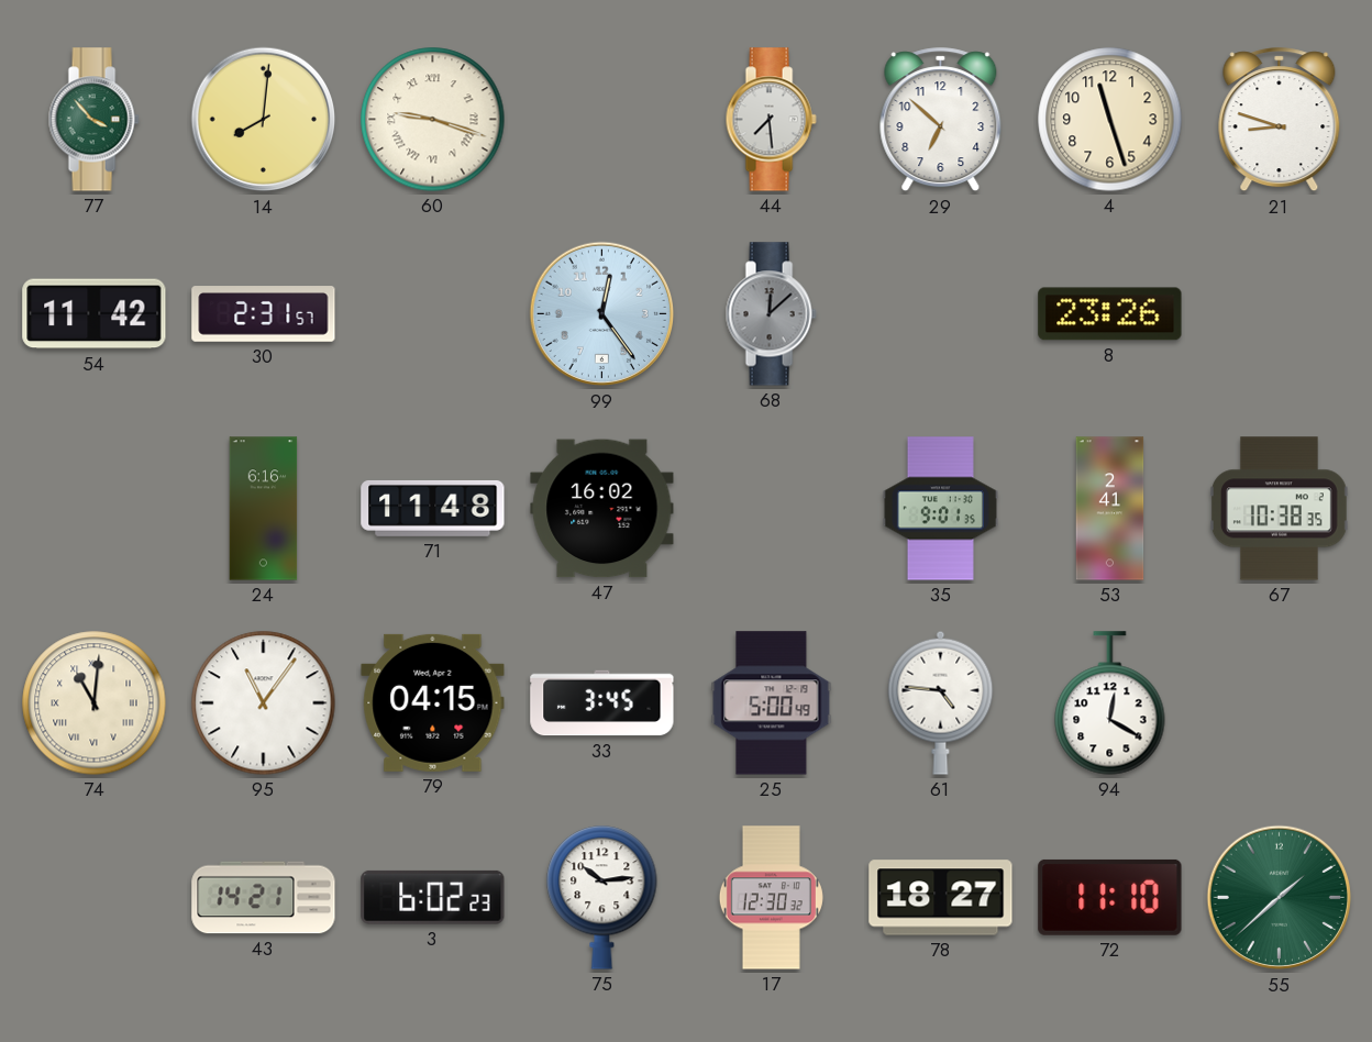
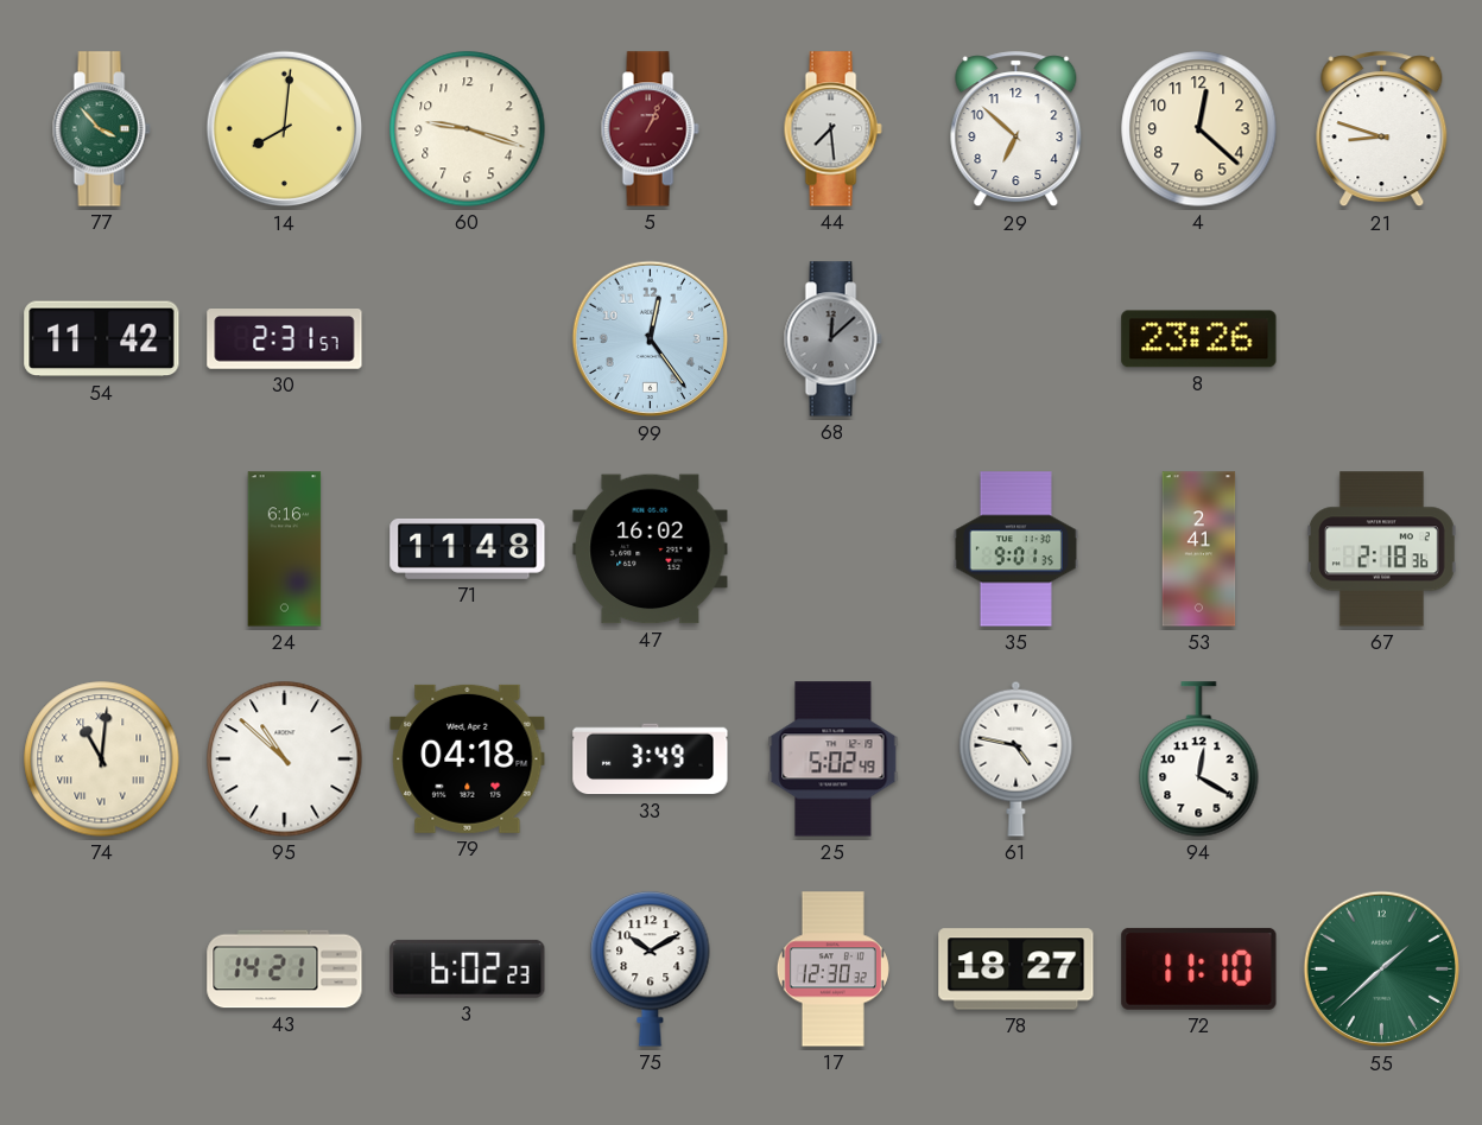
60 numerals: Roman -> Arabic (468, 129)
5: none -> 1:04 (650, 129)
4: 11:27 -> 12:22 (1199, 129)
67: 10:38 -> 2:18 (1382, 549)
95: 11:06 -> 10:52 (285, 759)
79: 04:15 -> 04:18 (468, 758)
33: 3:45 -> 3:49 (651, 759)
25: 5:00 -> 5:02 (834, 759)
61: 4:46 -> 4:47 (1016, 758)
75: 10:14 -> 10:10 (651, 970)
